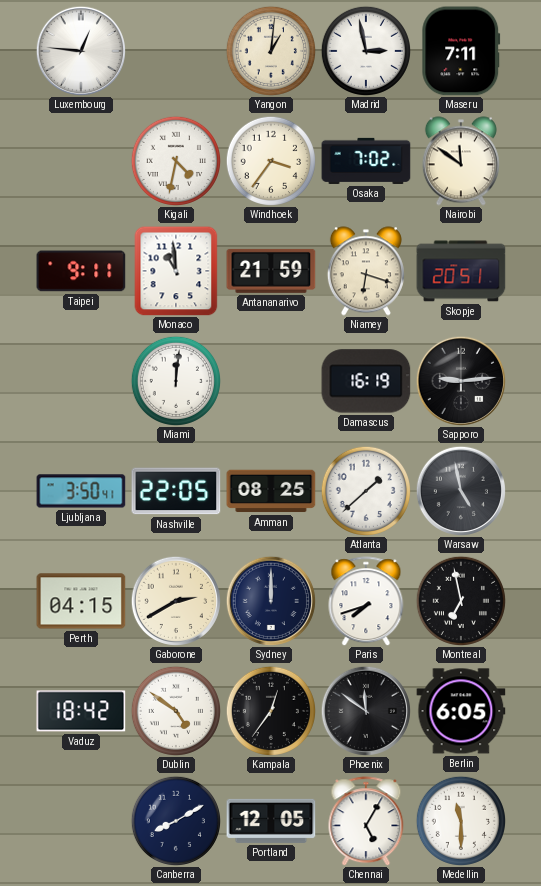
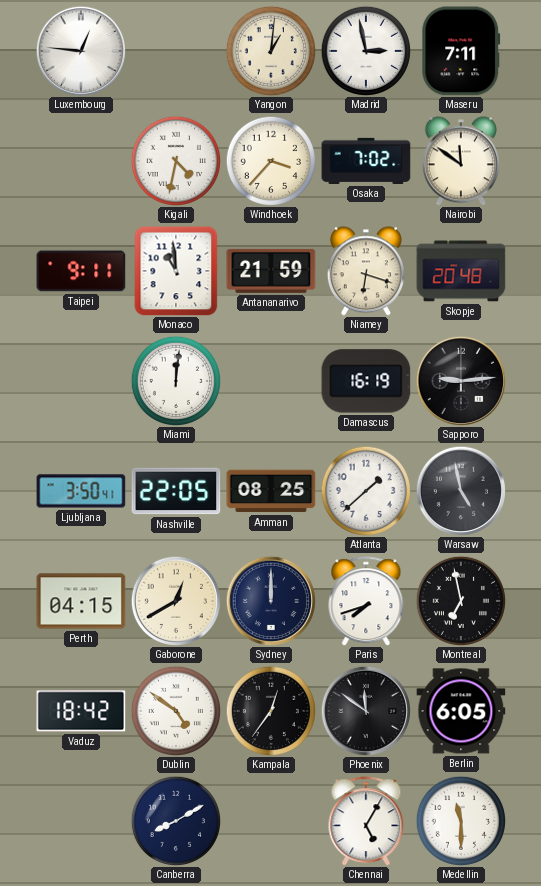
Windhoek: 3:36 -> 3:37 (270, 160)
Skopje: 20:51 -> 20:48 (461, 271)
Gaborone: 2:40 -> 12:40 (176, 601)
Portland: 12:05 -> none (271, 821)
